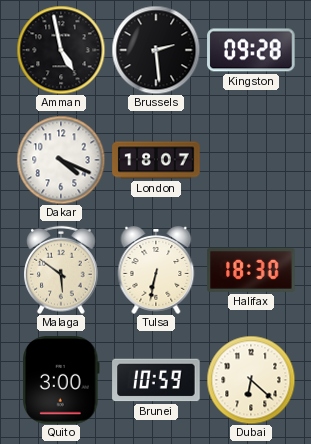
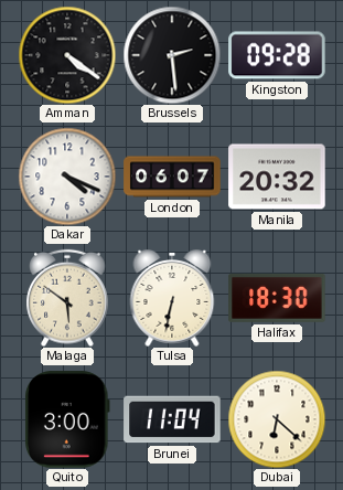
Amman: 4:58 -> 4:21 (67, 55)
London: 18:07 -> 06:07 (172, 177)
Manila: none -> 20:32 (277, 177)
Brunei: 10:59 -> 11:04 (172, 419)
